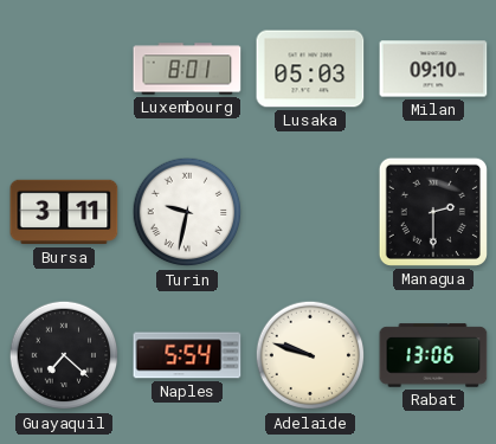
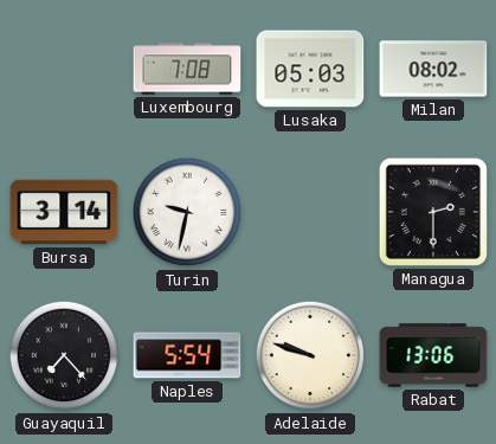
Luxembourg: 8:01 -> 7:08 (187, 69)
Milan: 09:10 -> 08:02 (433, 69)
Bursa: 3:11 -> 3:14 (64, 212)
Guayaquil: 7:22 -> 7:23 (64, 355)
